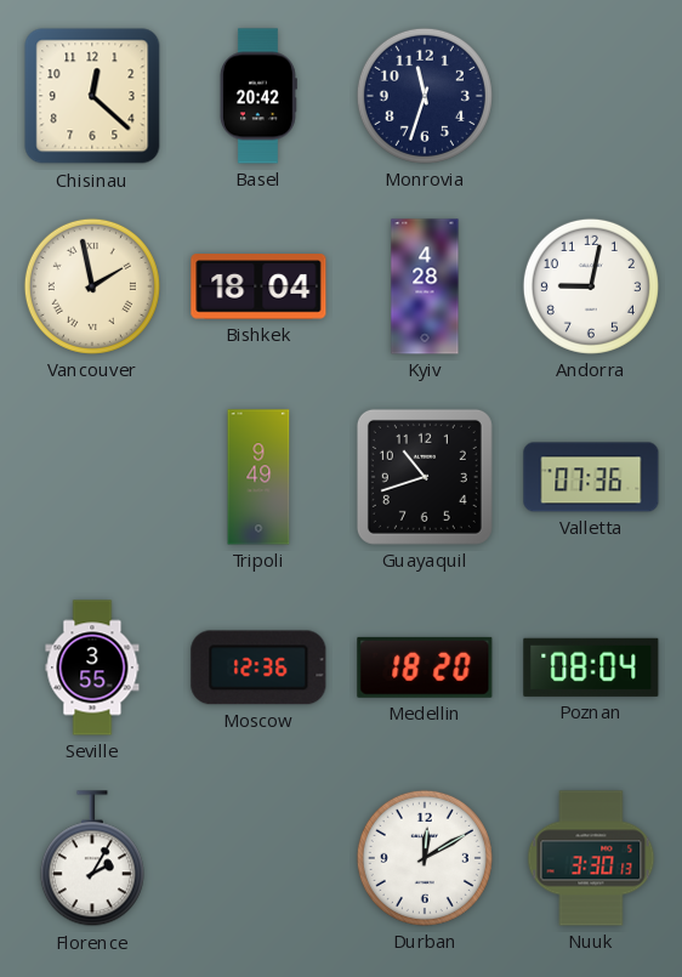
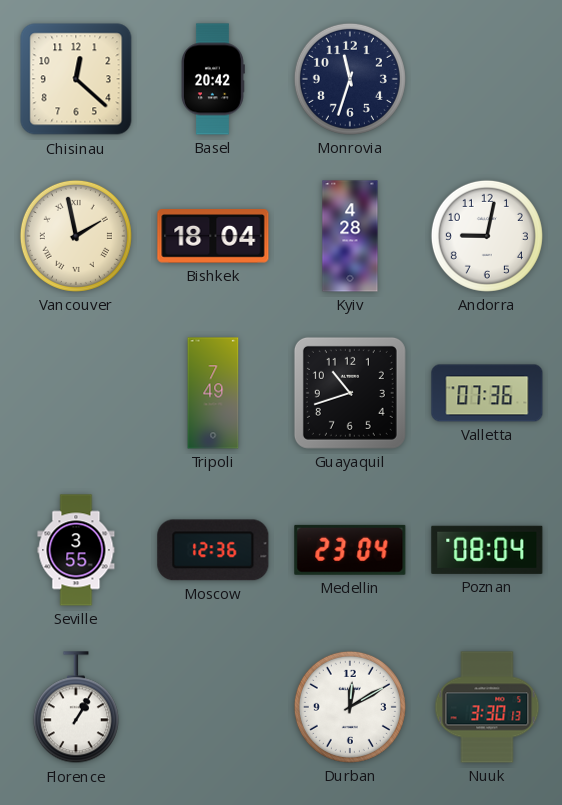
Tripoli: 9:49 -> 7:49 (213, 393)
Medellin: 18:20 -> 23:04 (350, 550)
Florence: 2:05 -> 1:05 (76, 708)
